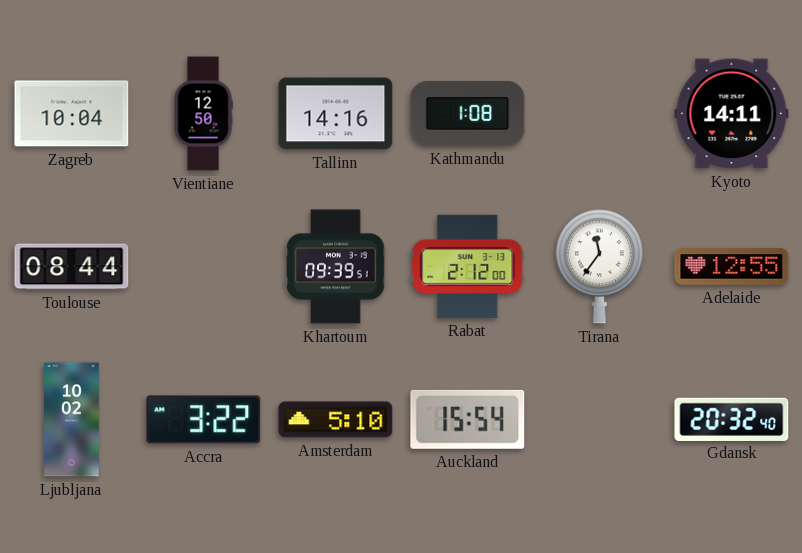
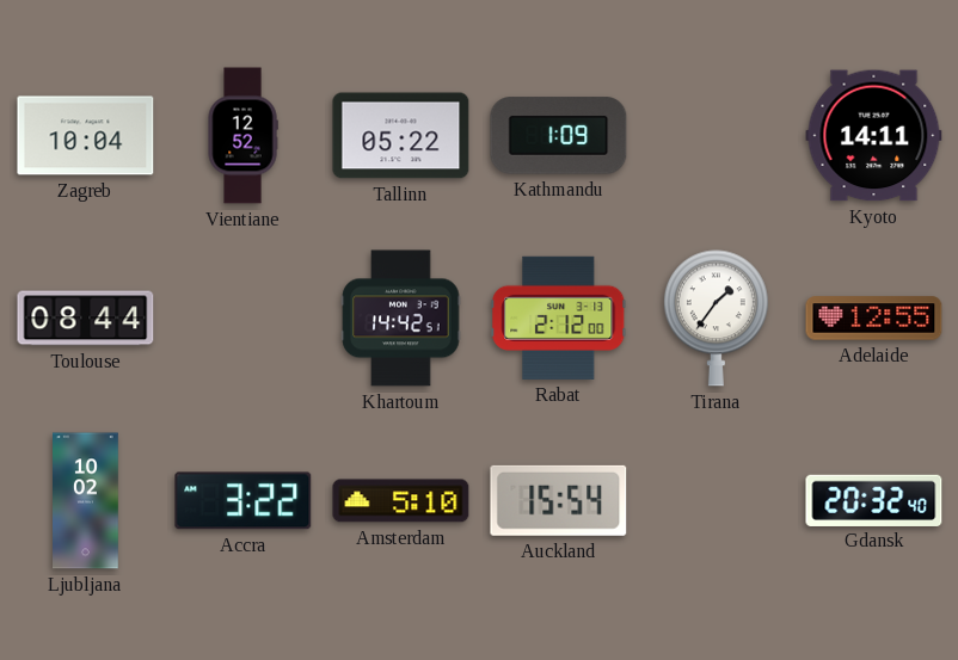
Vientiane: 12:50 -> 12:52 (242, 136)
Tallinn: 14:16 -> 05:22 (401, 136)
Kathmandu: 1:08 -> 1:09 (559, 136)
Khartoum: 09:39 -> 14:42 (401, 319)
Tirana: 11:36 -> 1:36 (716, 319)
